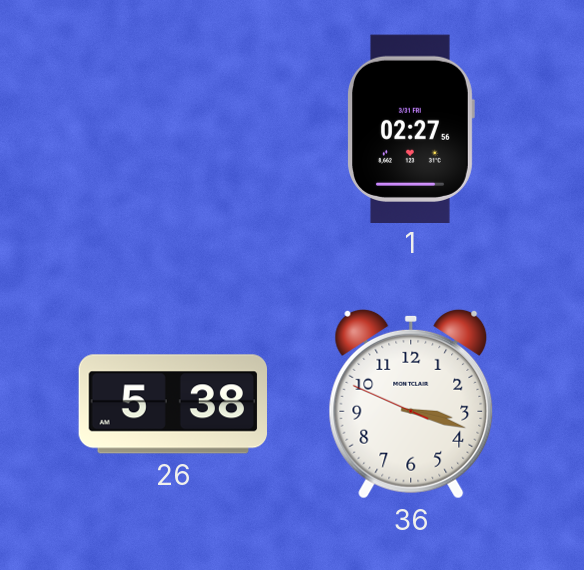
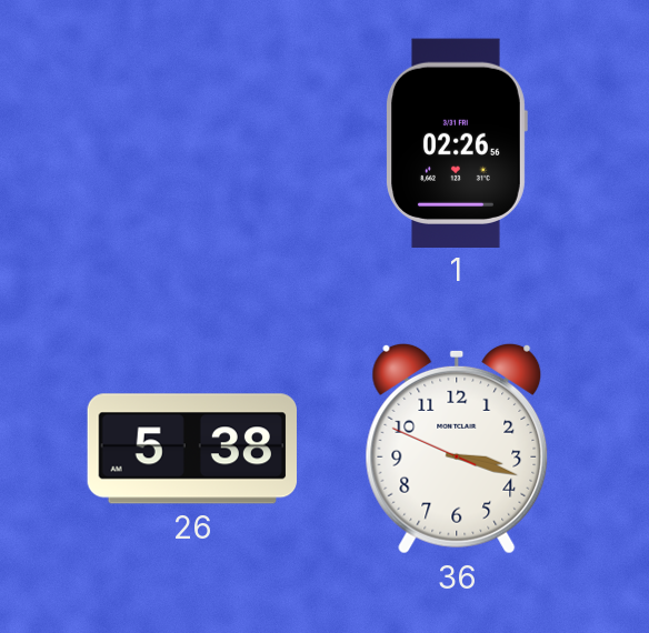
1: 02:27 -> 02:26 (457, 142)
